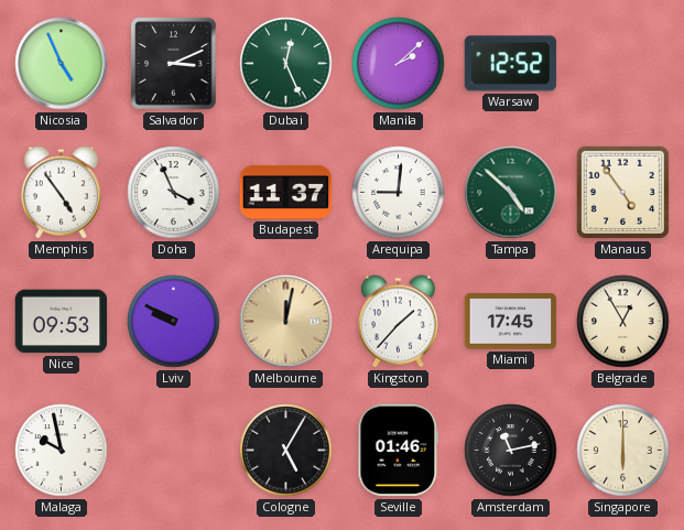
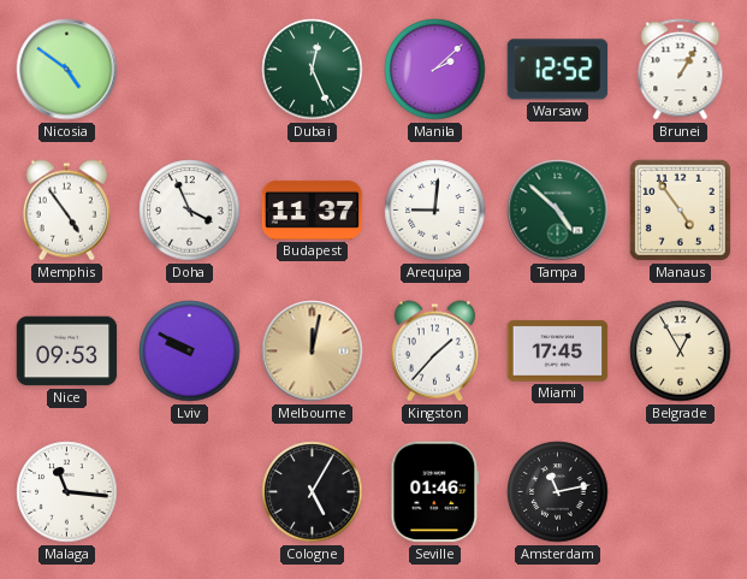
Nicosia: 4:56 -> 4:51 (67, 70)
Salvador: 3:11 -> none (174, 64)
Brunei: none -> 1:05 (681, 70)
Malaga: 9:58 -> 11:16 (67, 492)
Singapore: 6:00 -> none (623, 451)
